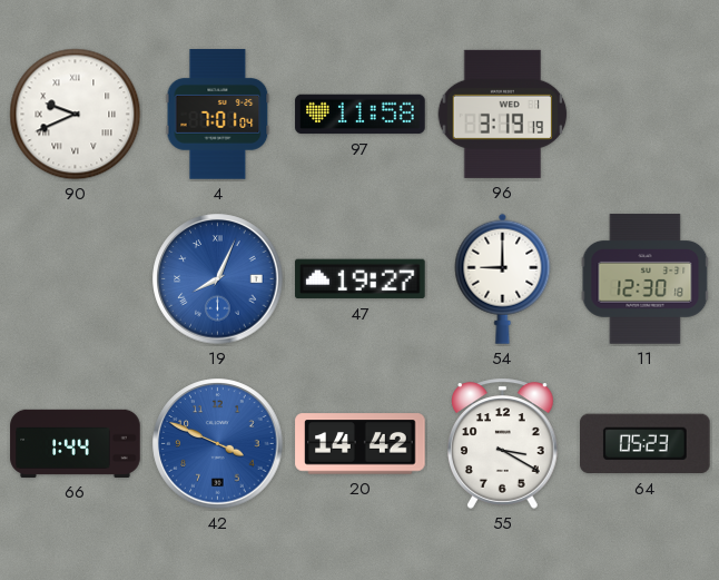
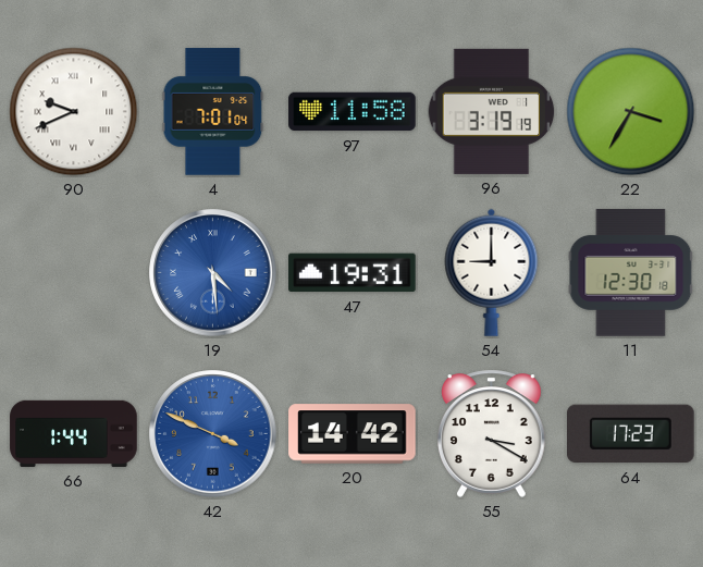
22: none -> 3:35 (631, 112)
19: 8:04 -> 4:29 (213, 273)
47: 19:27 -> 19:31 (353, 273)
64: 05:23 -> 17:23 (631, 434)
